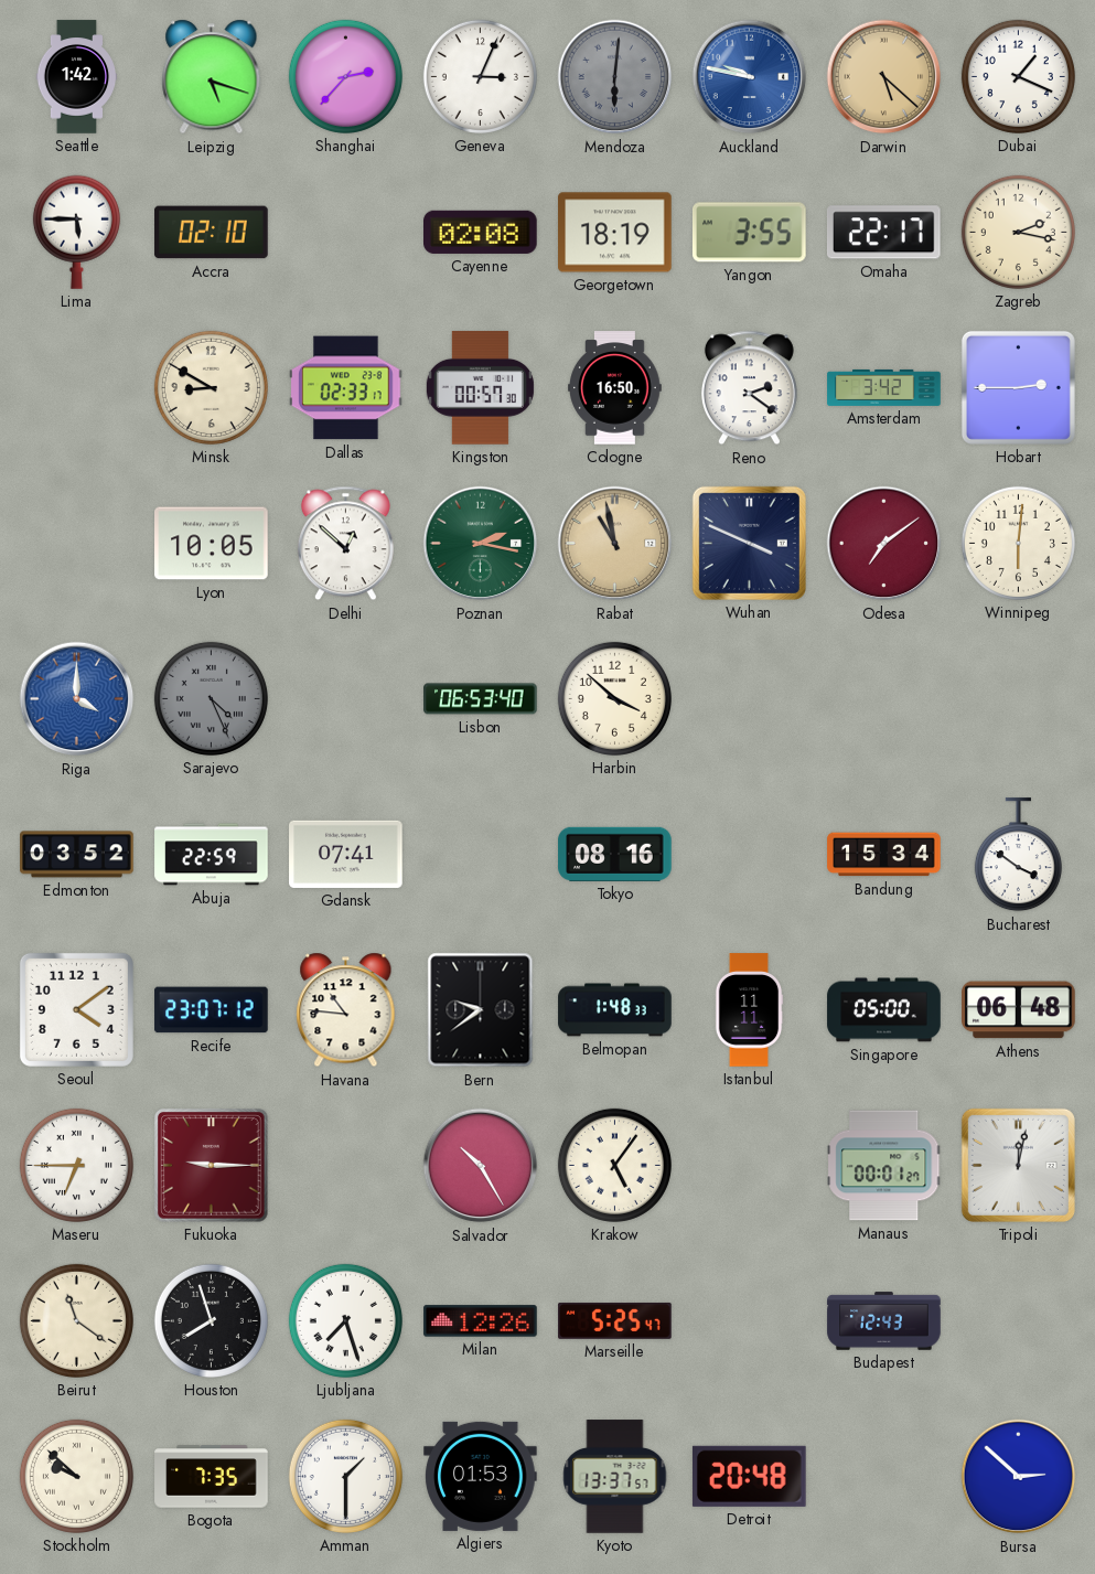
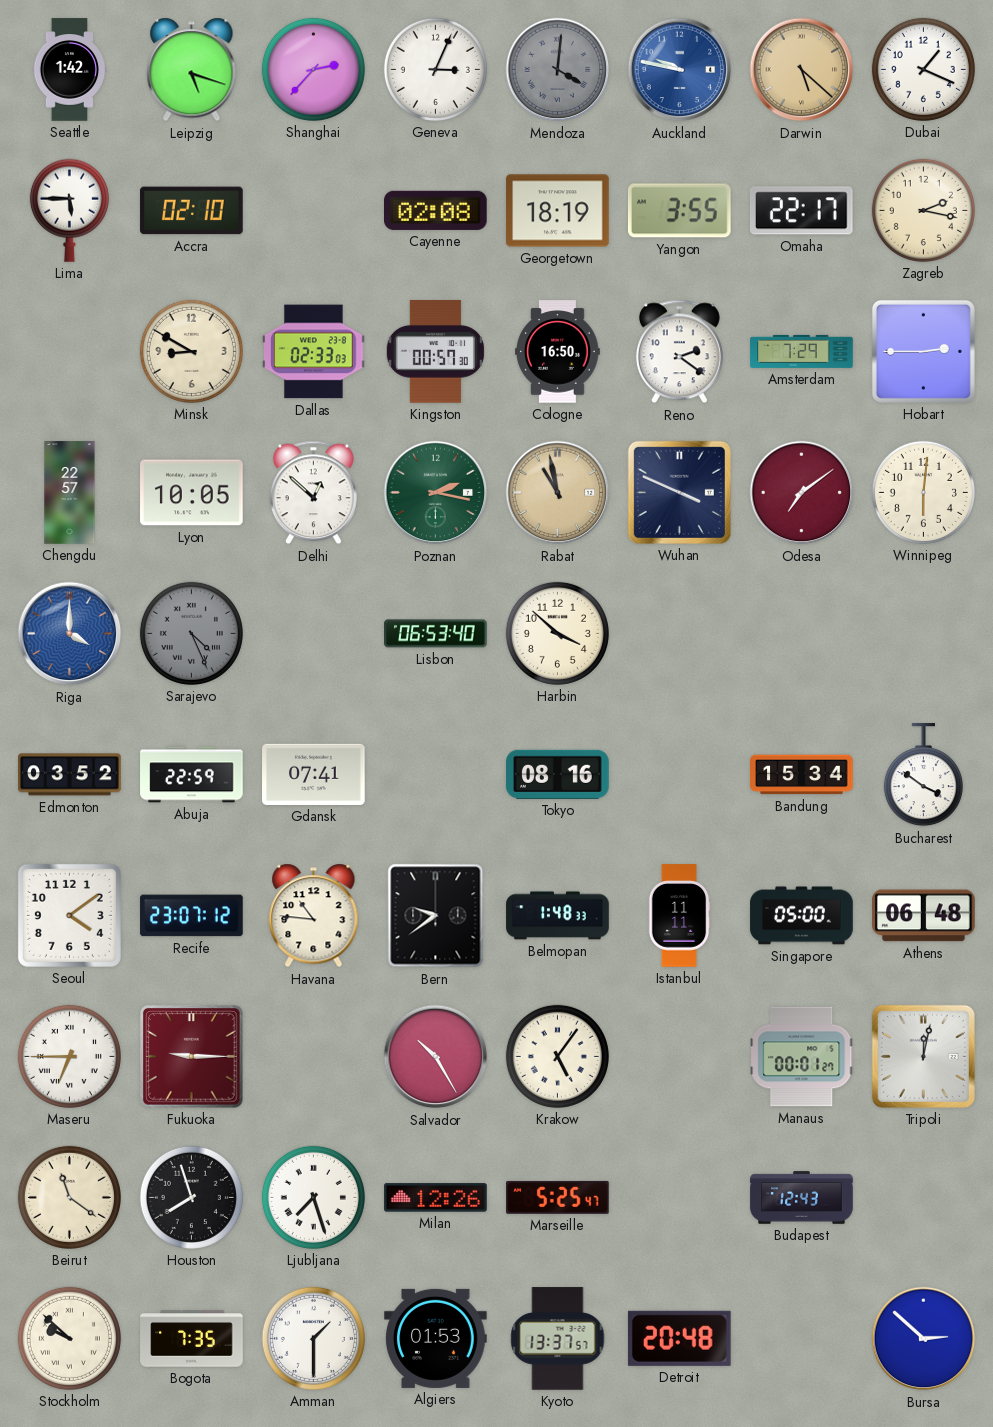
Mendoza: 6:01 -> 4:01 (558, 70)
Dallas: 02:33:17 -> 02:33:03 (314, 352)
Amsterdam: 3:42 -> 7:29 (802, 351)
Chengdu: none -> 22:57 (70, 493)
